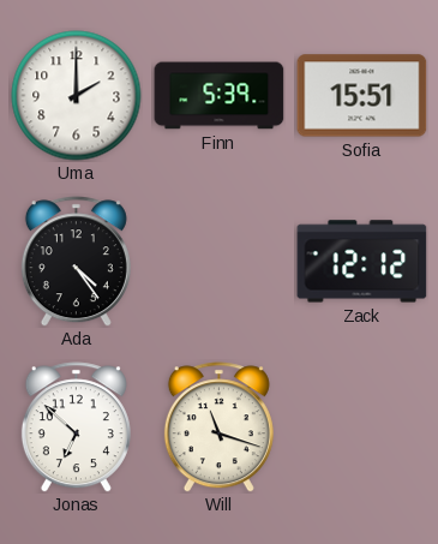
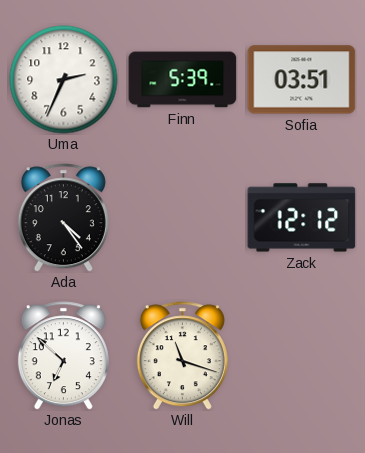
Uma: 2:00 -> 2:34 (64, 80)
Sofia: 15:51 -> 03:51 (302, 80)
